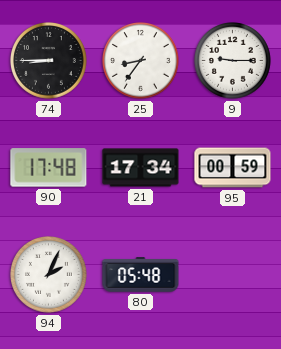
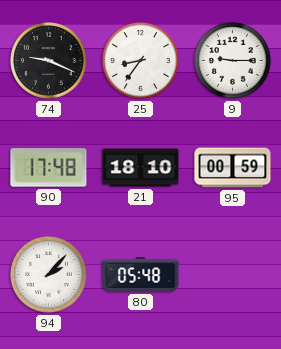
74: 8:45 -> 9:19 (49, 61)
21: 17:34 -> 18:10 (141, 168)
94: 2:04 -> 2:07 (49, 275)
